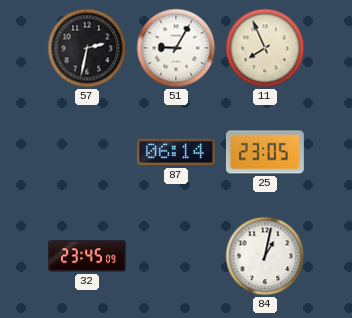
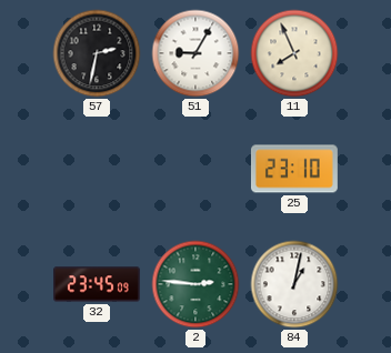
87: 06:14 -> none (176, 152)
25: 23:05 -> 23:10 (294, 169)
2: none -> 2:46 (195, 284)
